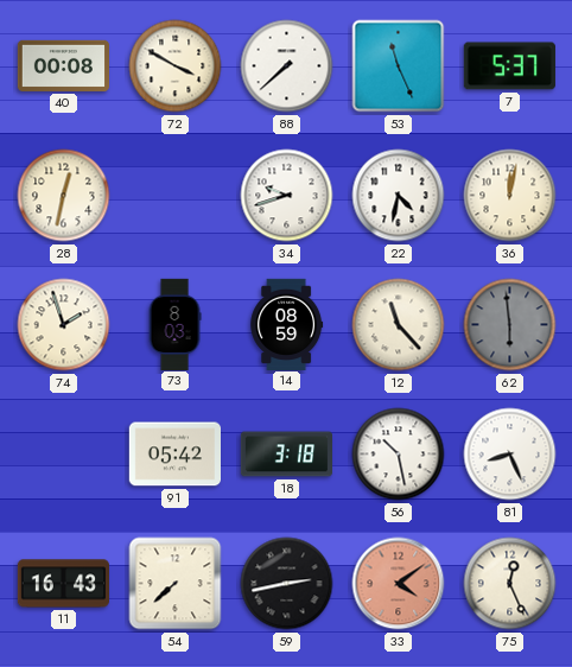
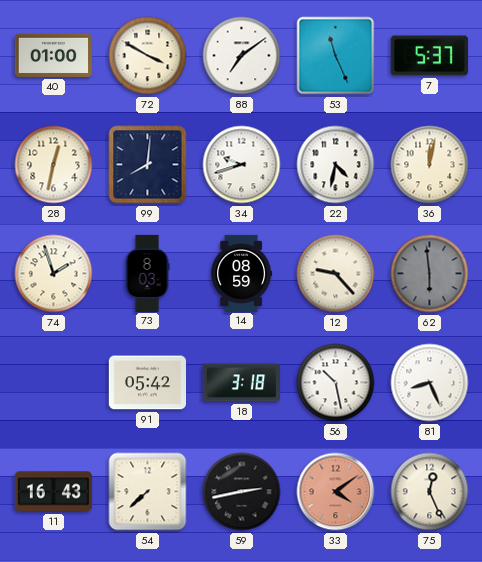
40: 00:08 -> 01:00 (53, 55)
88: 7:38 -> 7:09 (242, 56)
99: none -> 8:01 (148, 165)
12: 11:23 -> 9:23 (336, 274)
